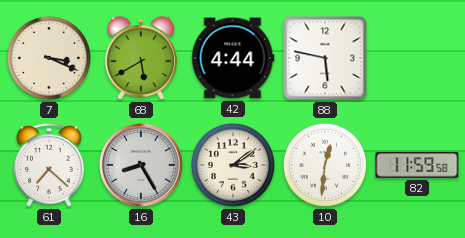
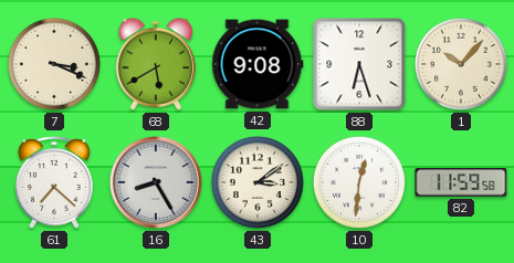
42: 4:44 -> 9:08 (258, 64)
88: 5:47 -> 6:27 (359, 64)
1: none -> 10:07 (461, 64)
